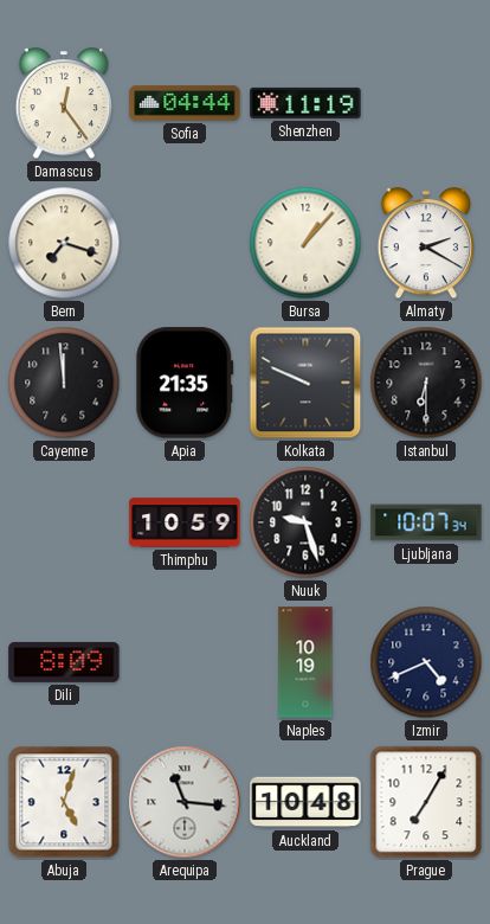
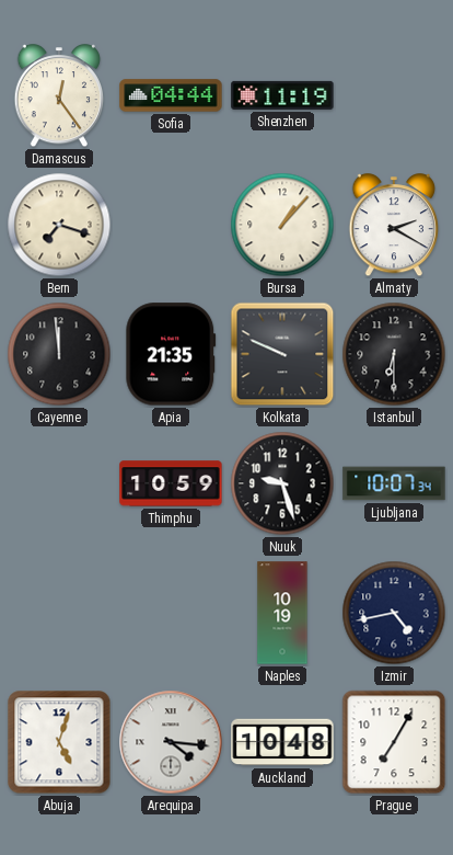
Dili: 8:09 -> none (64, 662)
Izmir: 4:41 -> 4:43 (394, 613)
Arequipa: 11:16 -> 4:16 (171, 742)
